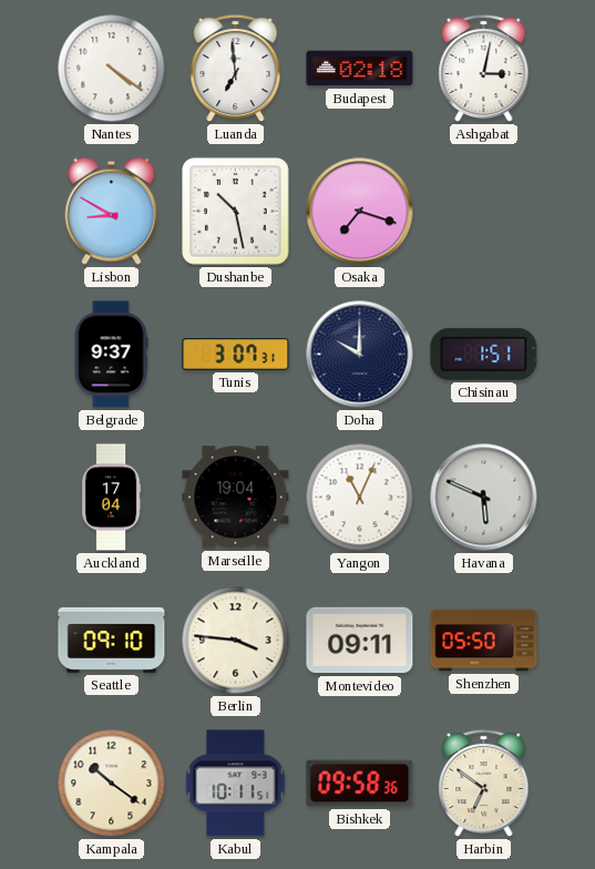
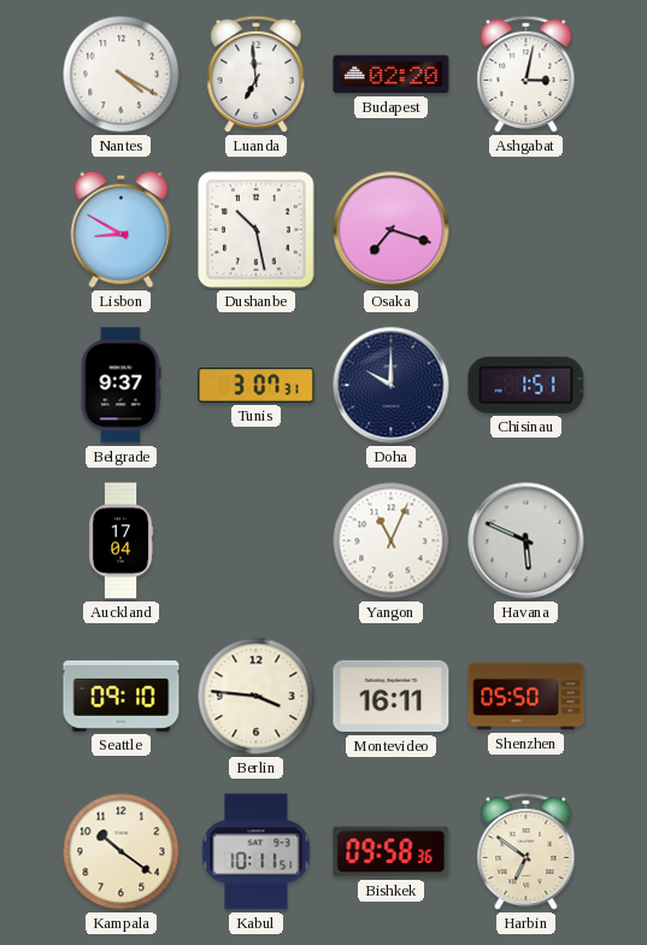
Nantes: 4:21 -> 4:20 (122, 75)
Budapest: 02:18 -> 02:20 (392, 75)
Marseille: 19:04 -> none (236, 498)
Montevideo: 09:11 -> 16:11 (392, 697)
